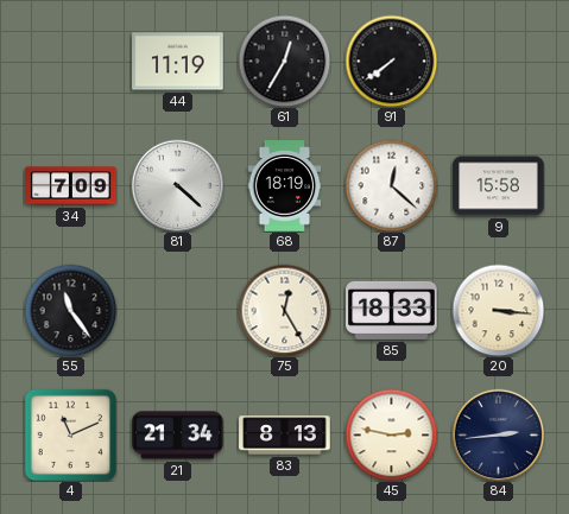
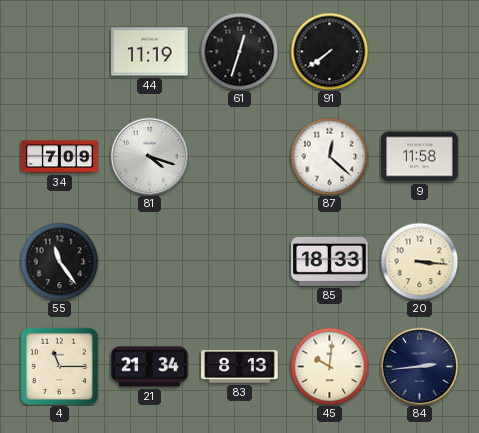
61: 12:35 -> 12:33 (239, 51)
81: 4:22 -> 4:18 (149, 156)
68: 18:19 -> none (285, 186)
9: 15:58 -> 11:58 (420, 157)
75: 12:25 -> none (284, 310)
4: 11:11 -> 11:15 (59, 366)
45: 2:47 -> 10:01 (329, 366)
